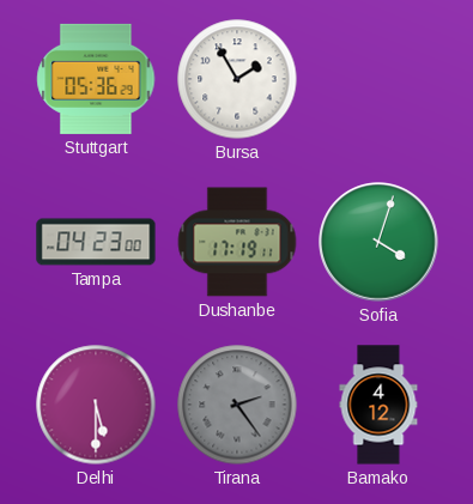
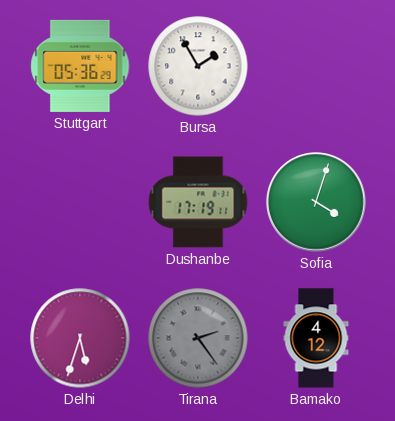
Tampa: 04:23 -> none (96, 242)
Delhi: 5:30 -> 5:33 (80, 338)
